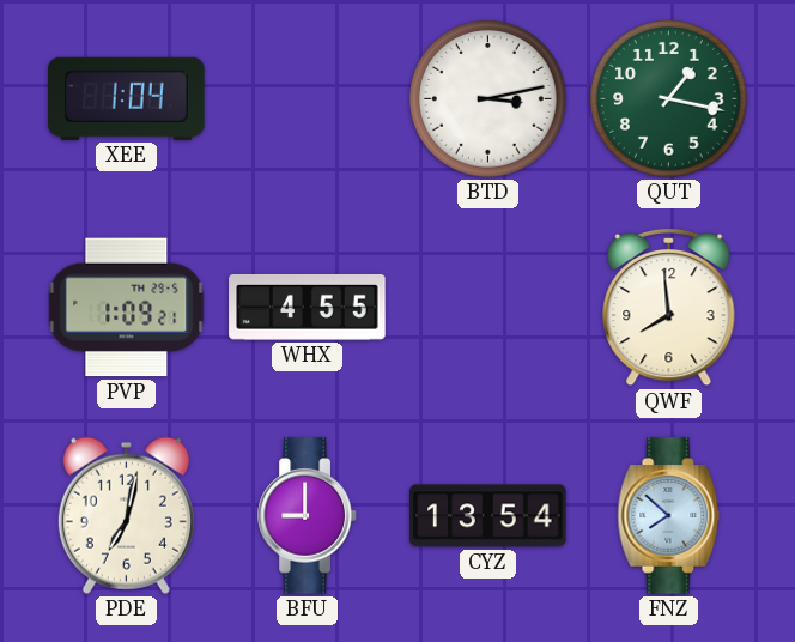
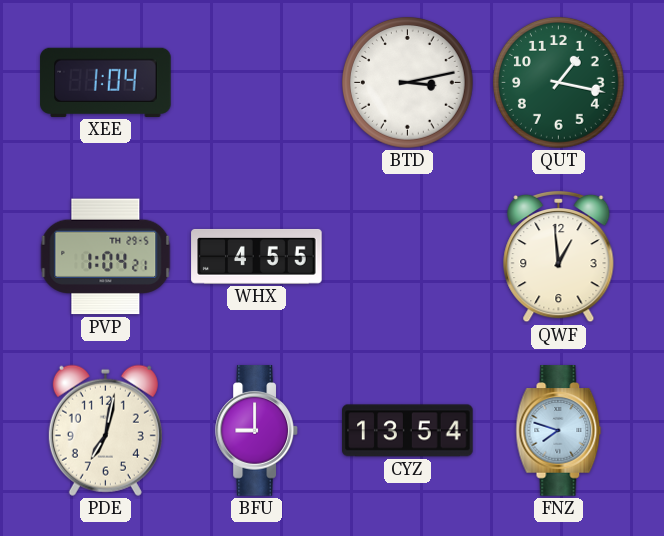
PVP: 1:09 -> 1:04 (106, 257)
QWF: 7:59 -> 12:59 (559, 257)
FNZ: 7:52 -> 7:48 (559, 431)
